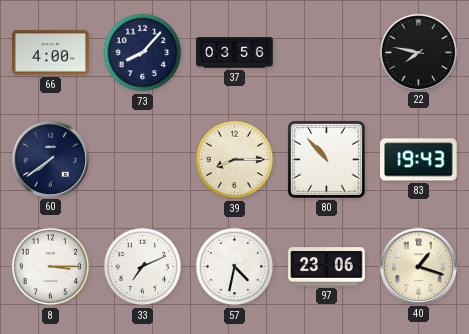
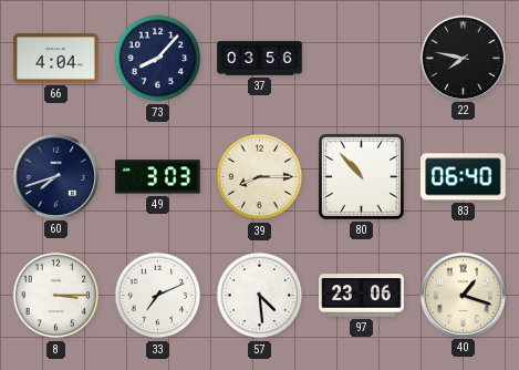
66: 4:00 -> 4:04 (56, 59)
60: 7:39 -> 7:42 (55, 176)
49: none -> 3:03 (158, 177)
83: 19:43 -> 06:40 (464, 177)
57: 4:32 -> 4:29 (260, 296)
